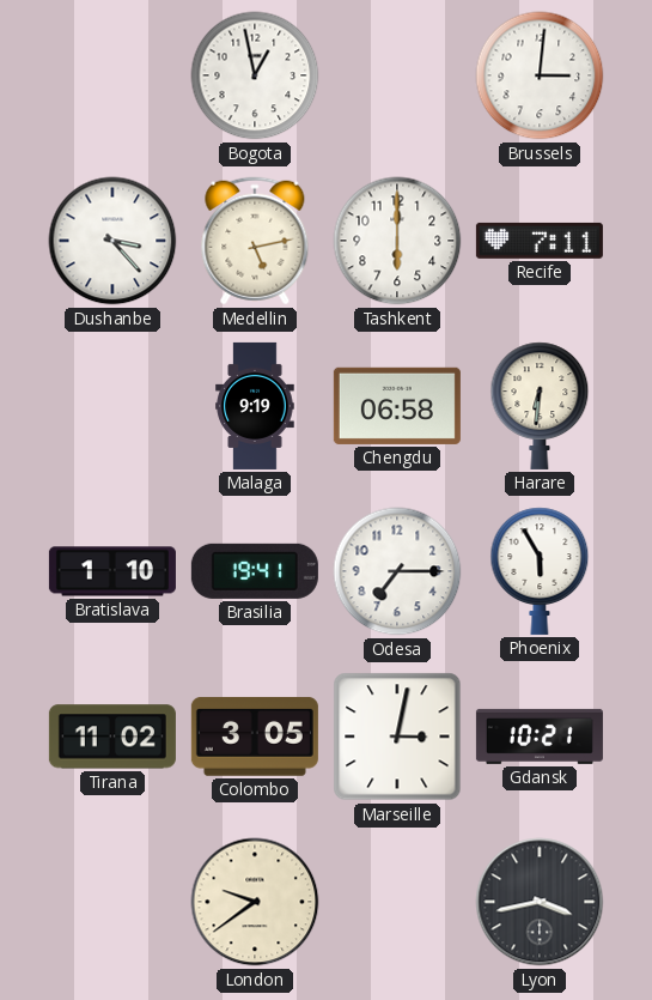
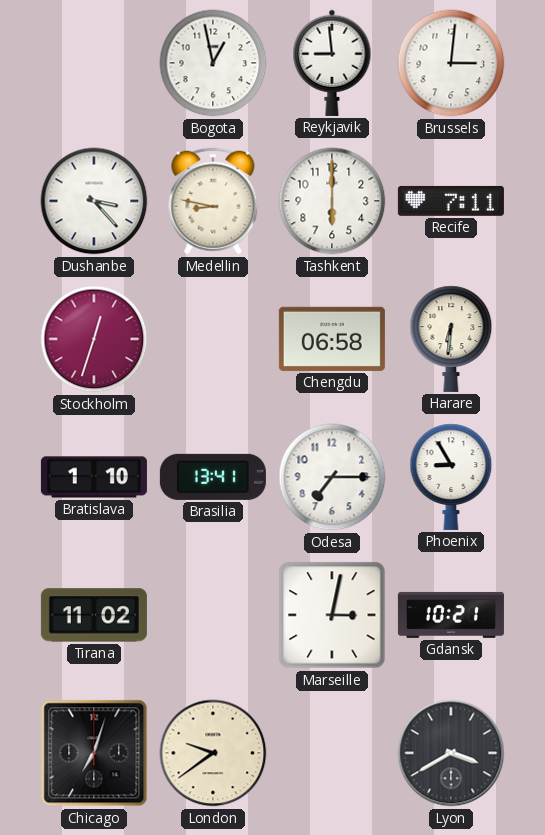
Reykjavik: none -> 8:59 (332, 63)
Medellin: 5:13 -> 8:47 (213, 201)
Stockholm: none -> 12:33 (94, 339)
Malaga: 9:19 -> none (255, 406)
Brasilia: 19:41 -> 13:41 (213, 477)
Phoenix: 5:55 -> 8:55 (451, 477)
Colombo: 3:05 -> none (255, 737)
Chicago: none -> 7:03 (94, 753)
Lyon: 3:43 -> 3:40 (451, 753)
